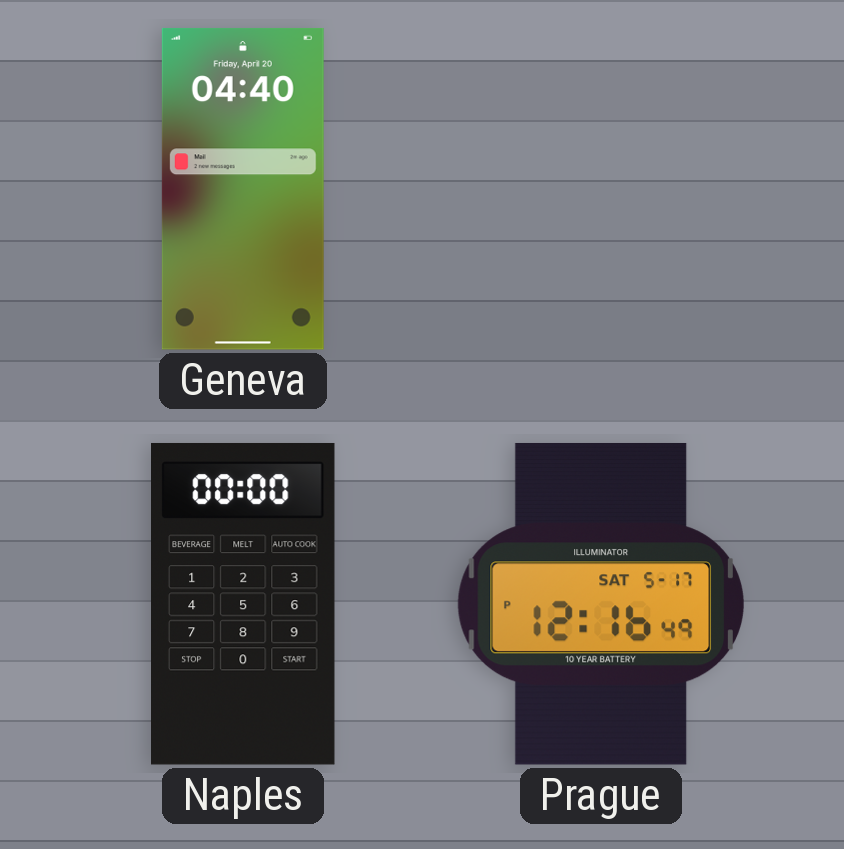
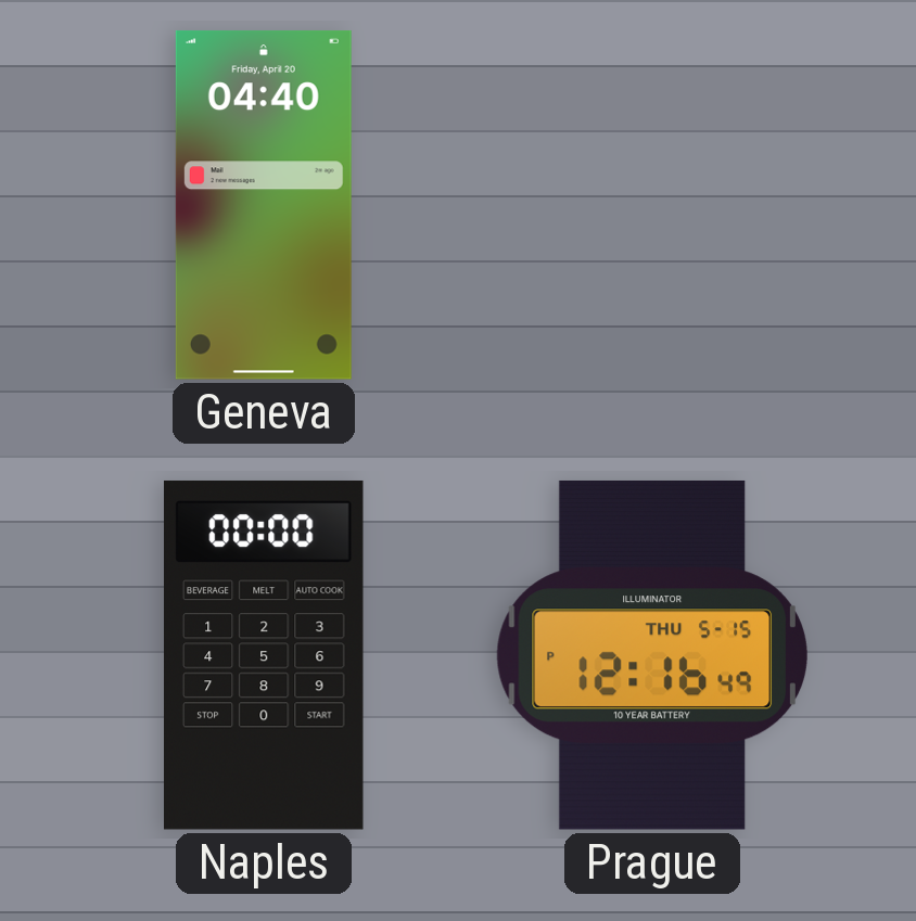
Prague date: SAT 5-17 -> THU 5-15 (652, 655)
